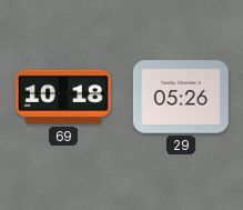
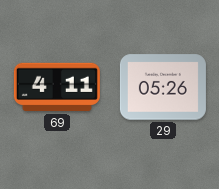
69: 10:18 -> 4:11 (57, 87)
